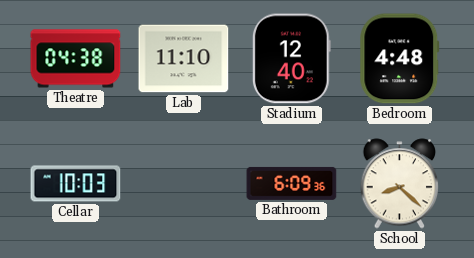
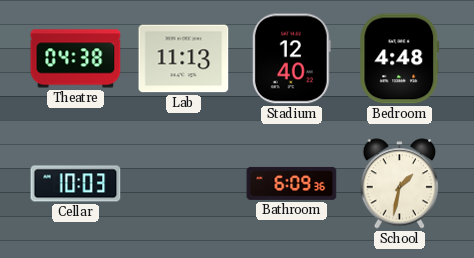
Lab: 11:10 -> 11:13 (184, 59)
School: 8:22 -> 1:32 (400, 184)
